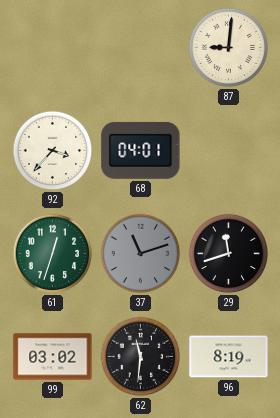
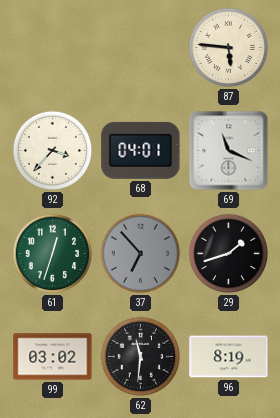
87: 9:01 -> 5:46 (229, 48)
69: none -> 11:19 (229, 151)
37: 11:12 -> 6:53 (141, 254)
29: 11:42 -> 1:42 (229, 254)
